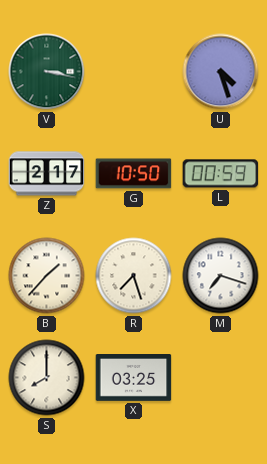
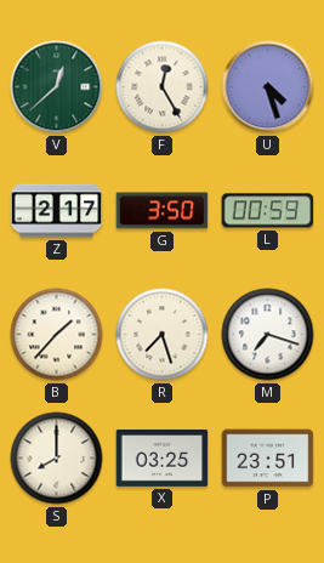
V: 3:17 -> 12:38 (57, 87)
F: none -> 12:25 (163, 87)
G: 10:50 -> 3:50 (163, 211)
P: none -> 23:51 (268, 459)
